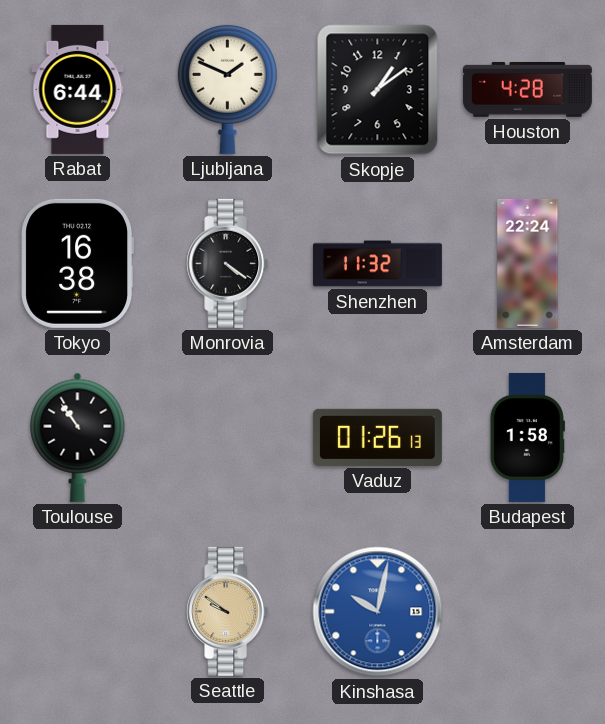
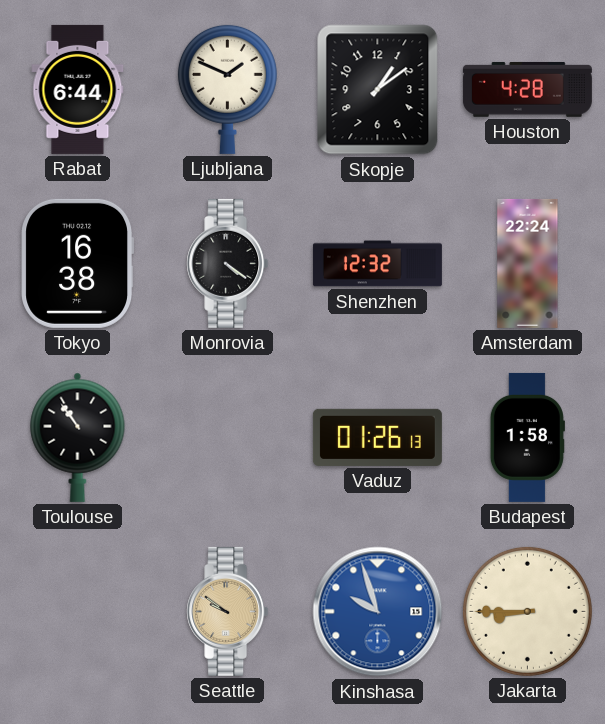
Shenzhen: 11:32 -> 12:32 (377, 264)
Kinshasa: 10:02 -> 9:57 (378, 612)
Jakarta: none -> 8:45 (527, 611)
